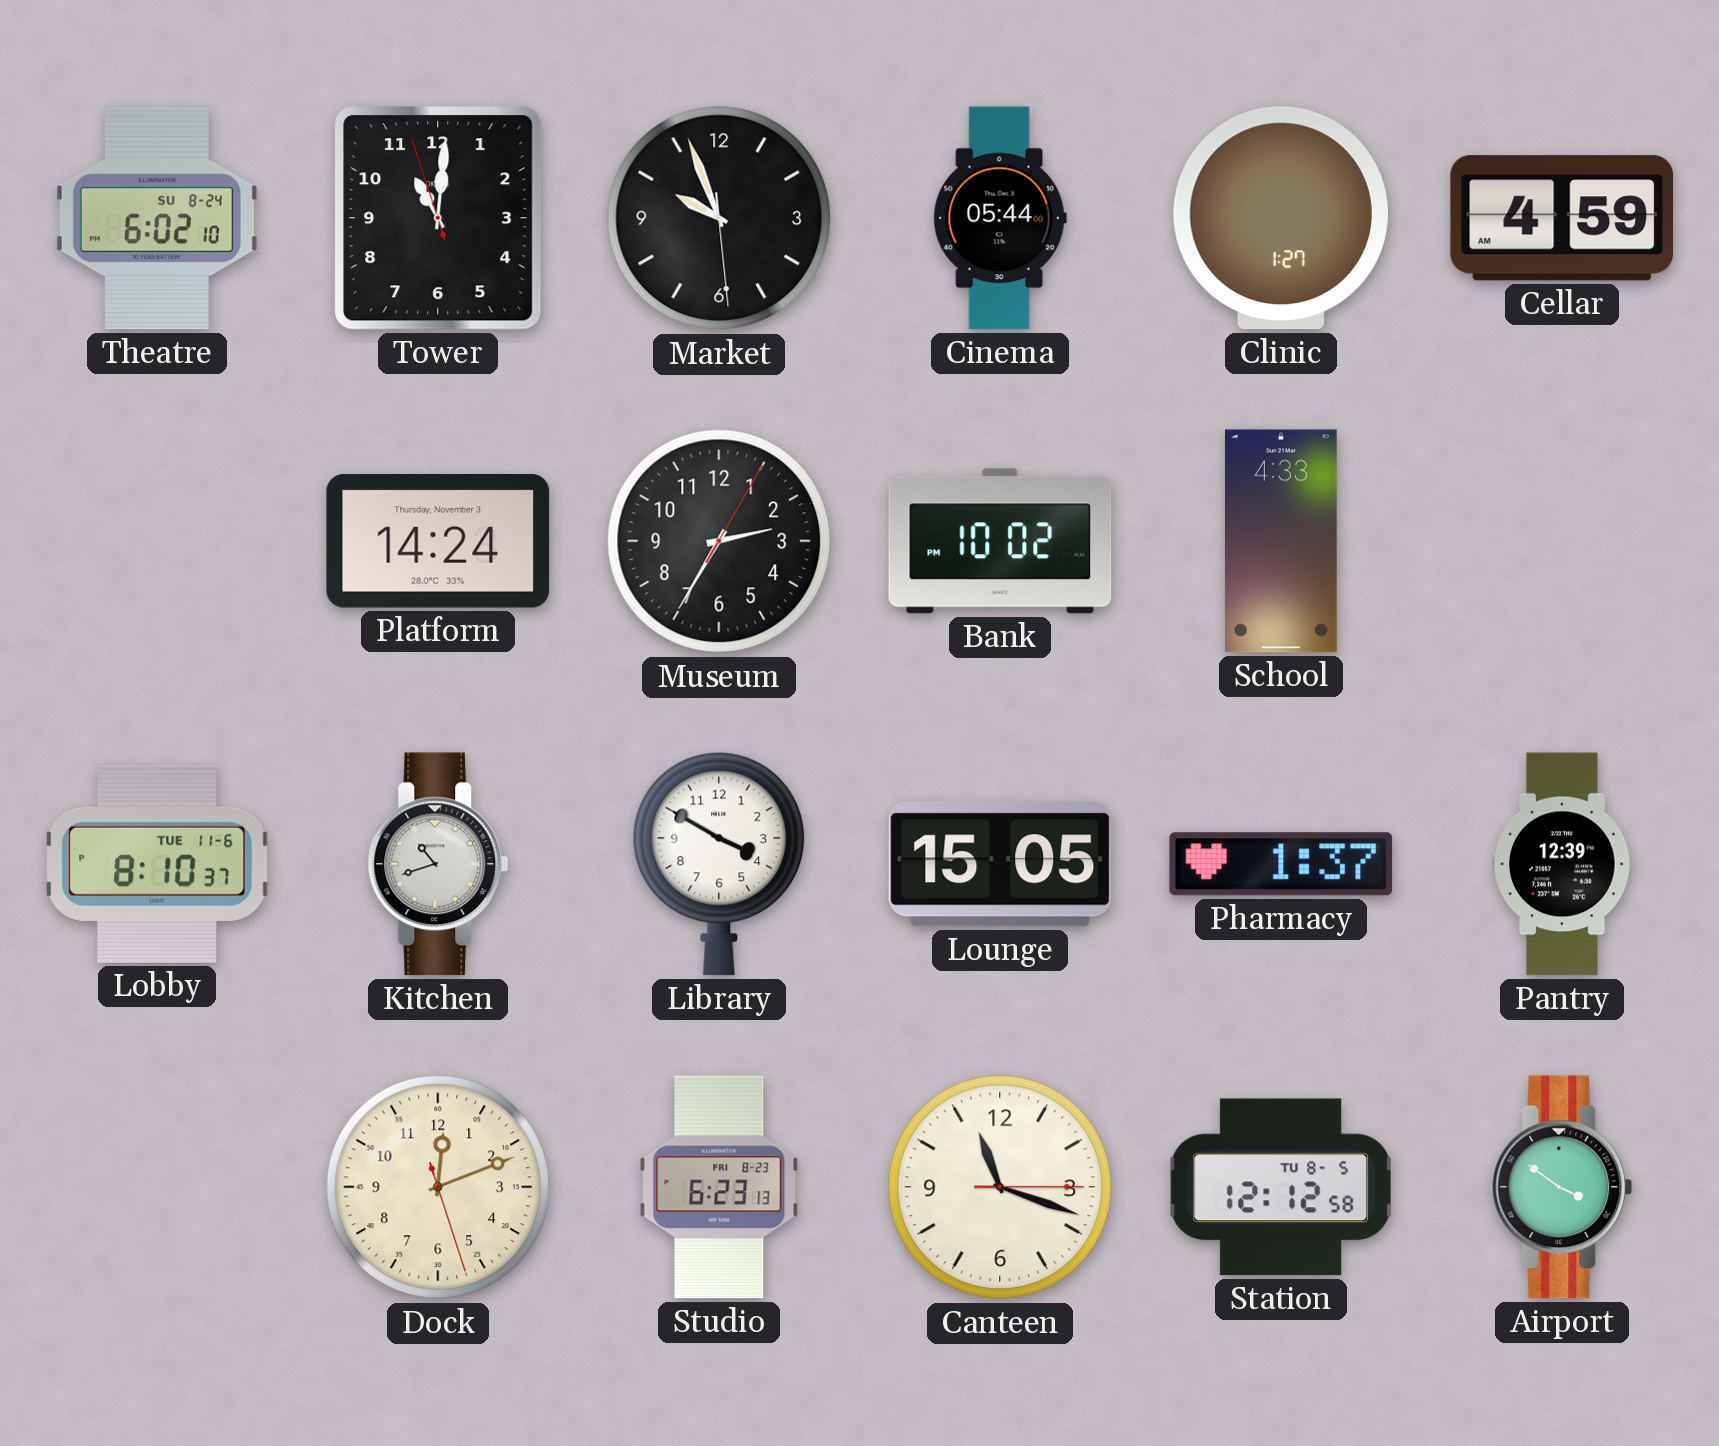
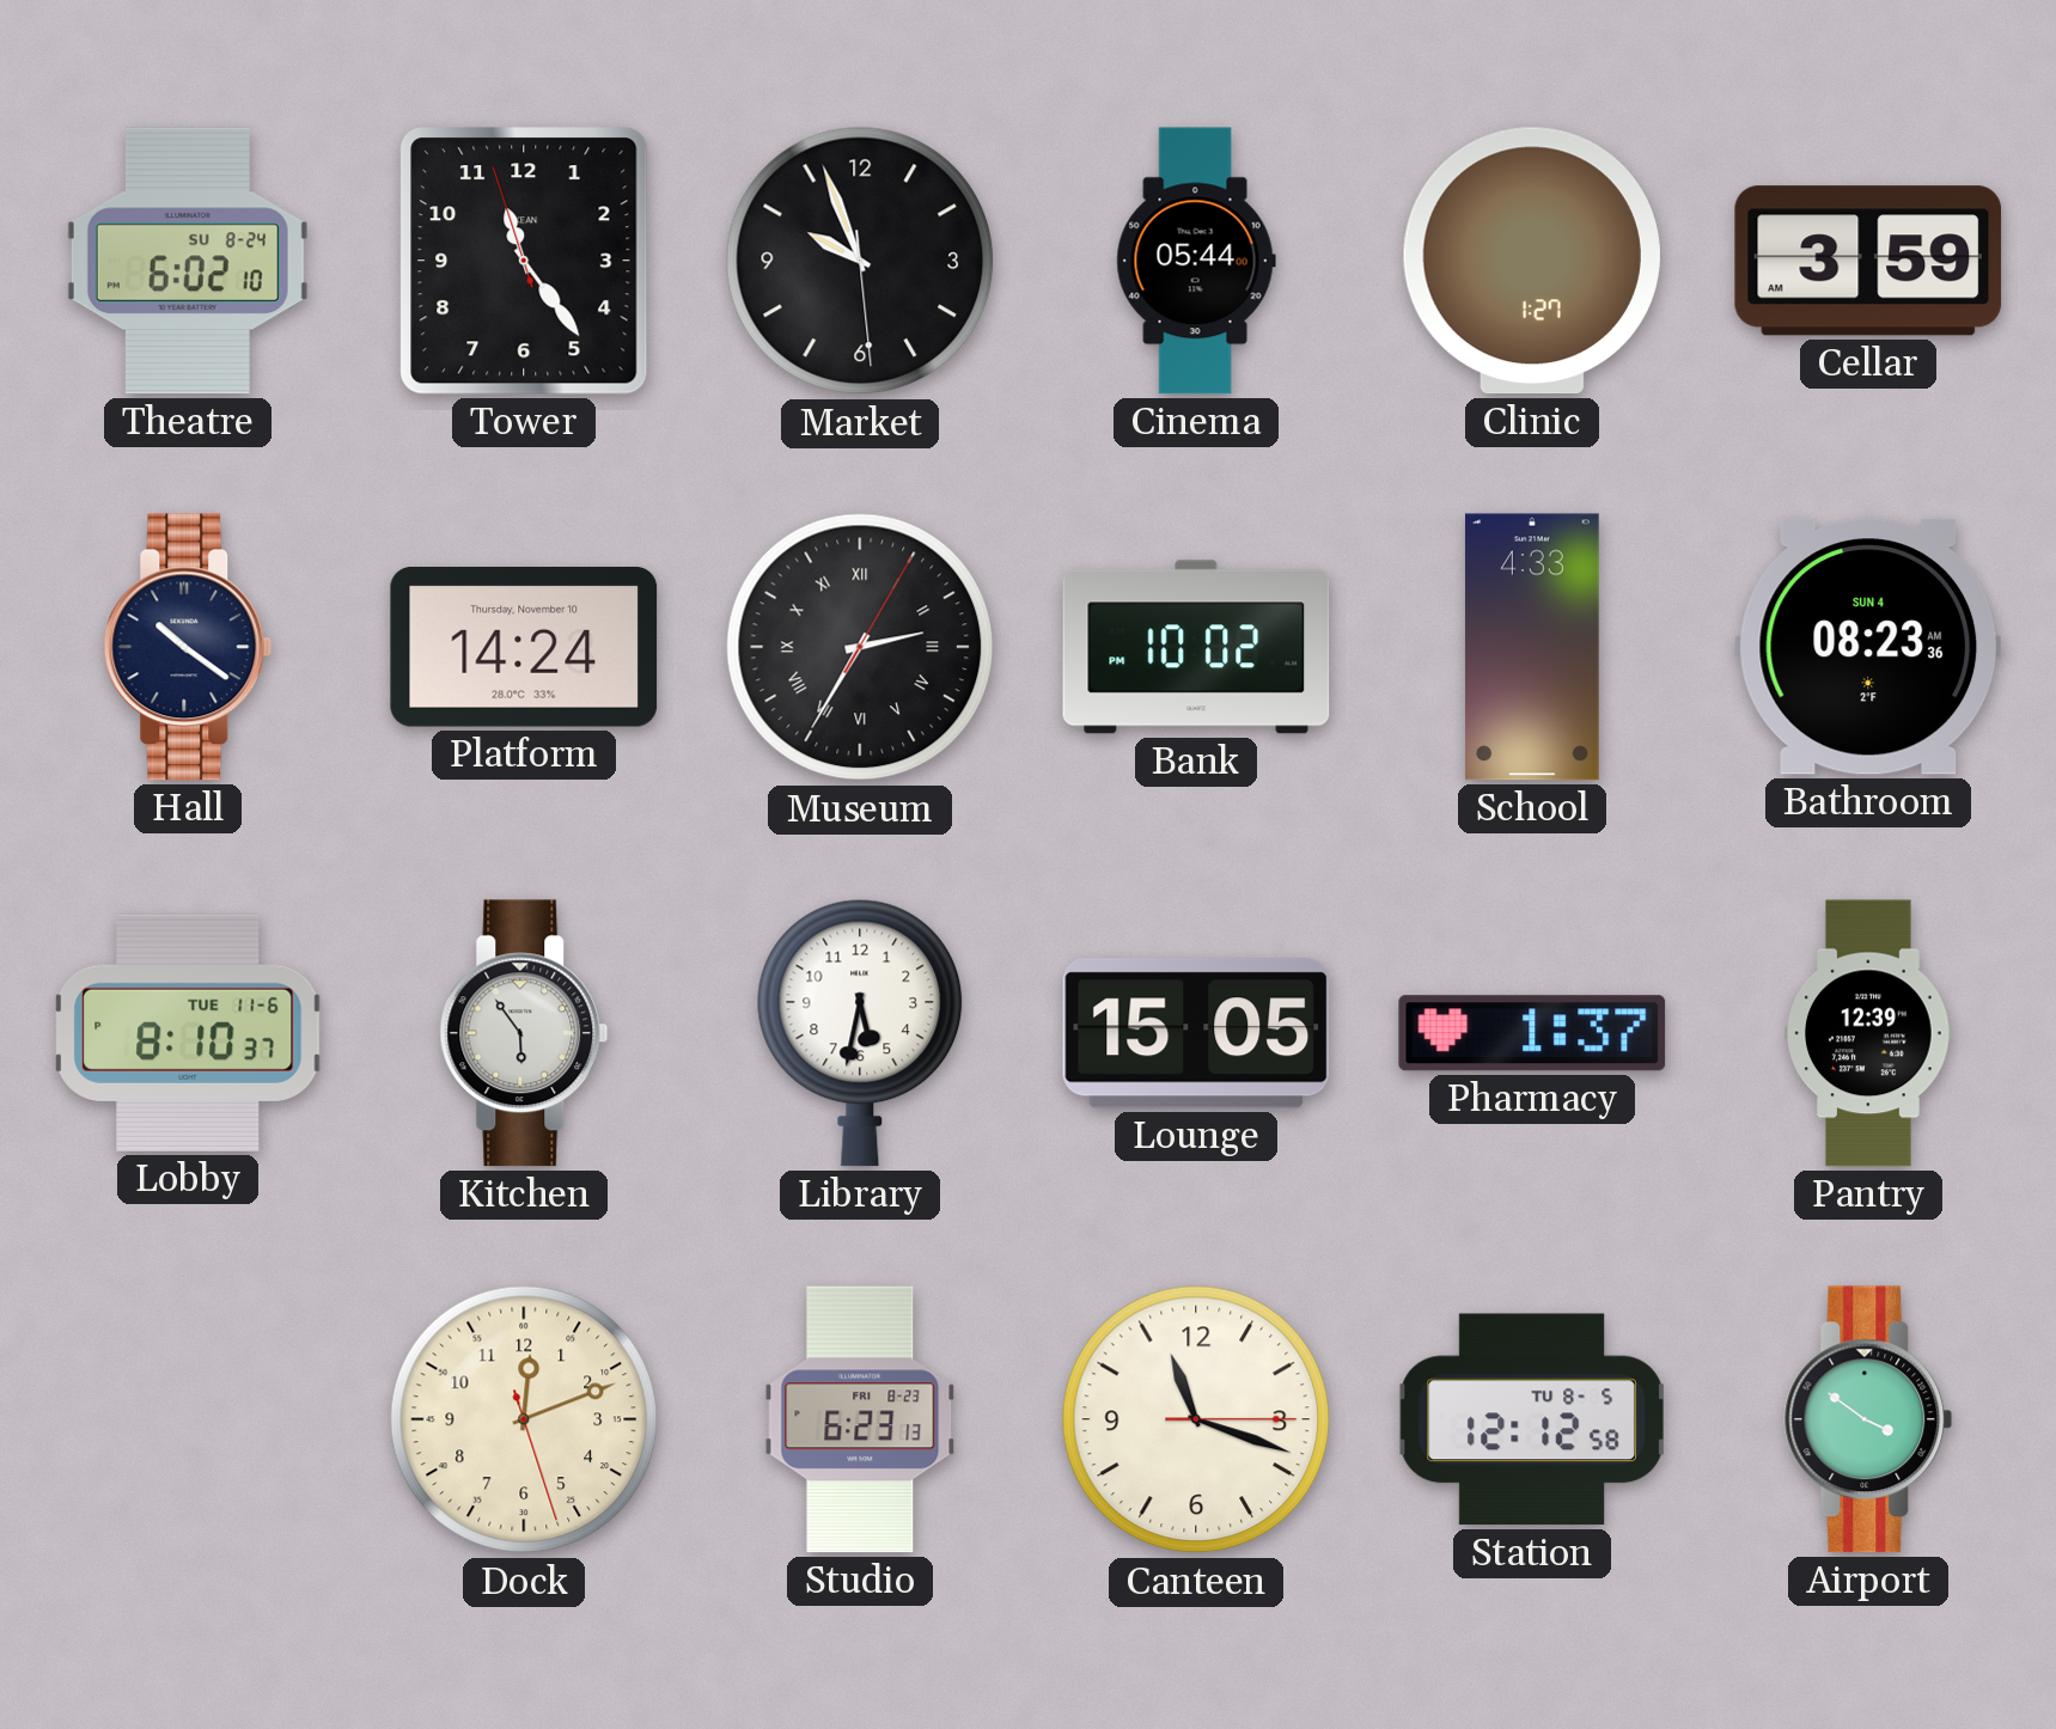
Tower: 11:00 -> 11:23 (524, 261)
Cellar: 4:59 -> 3:59 (1868, 261)
Hall: none -> 10:21 (188, 647)
Platform date: Thursday, November 3 -> Thursday, November 10 (524, 648)
Museum numerals: Arabic -> Roman (860, 647)
Bathroom: none -> 08:23 (1868, 647)
Kitchen: 10:42 -> 5:54 (524, 1033)
Library: 3:50 -> 5:32 (860, 1033)
